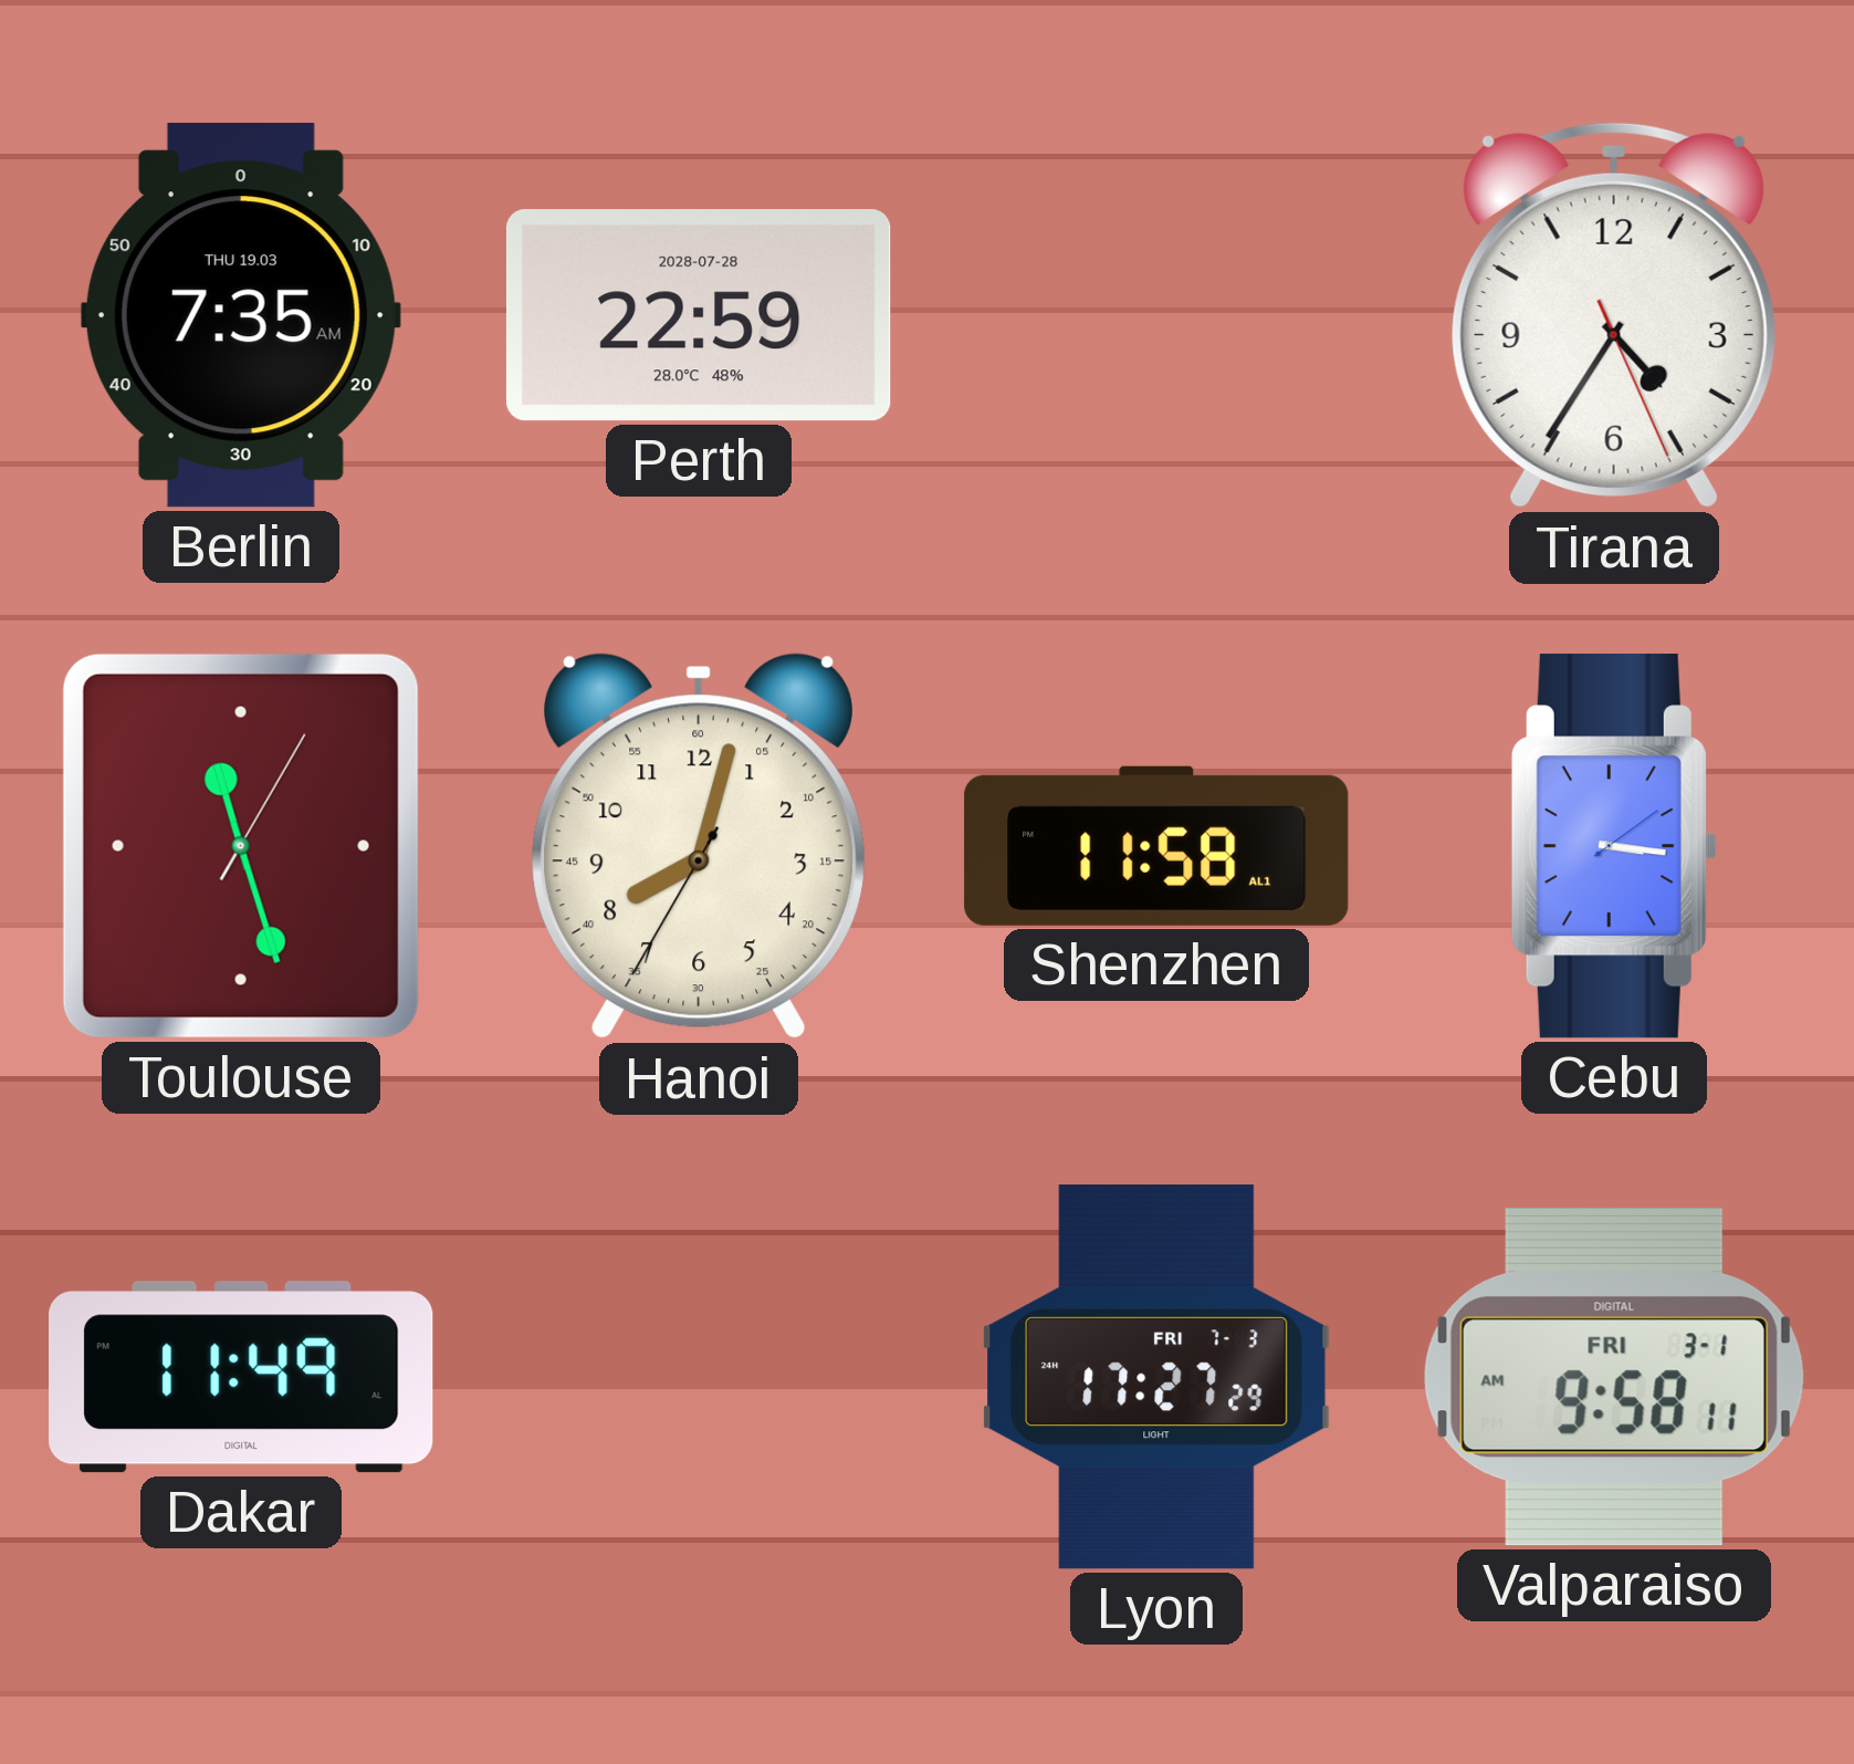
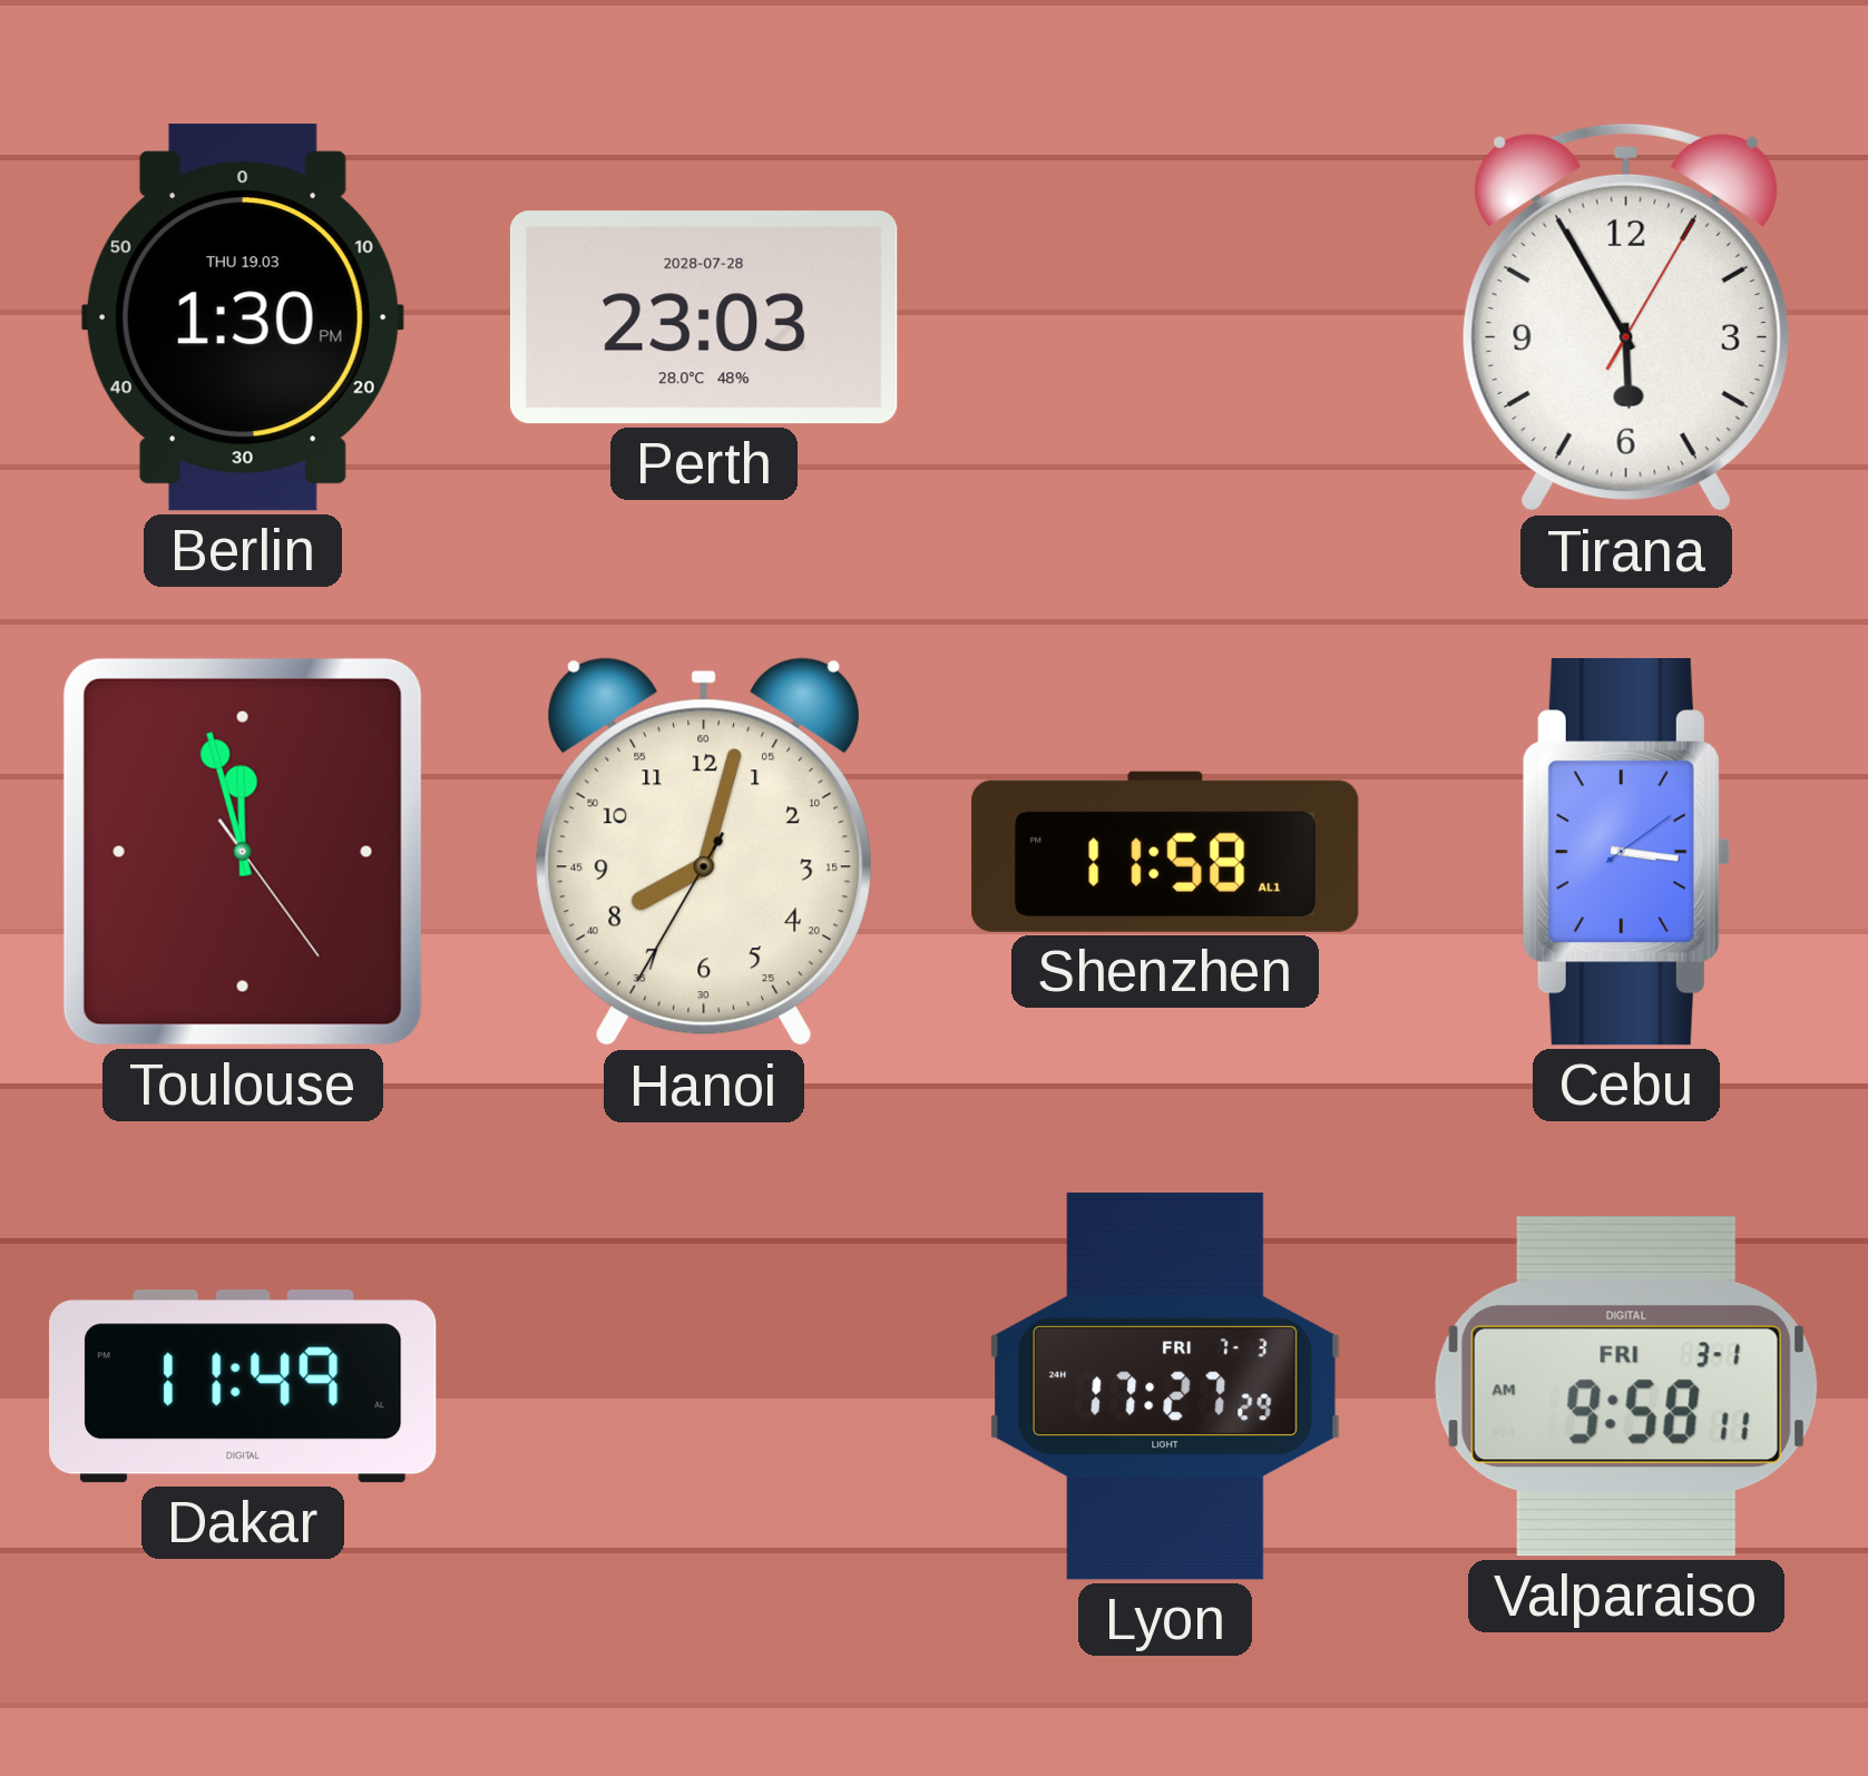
Berlin: 7:35 -> 1:30 (243, 317)
Perth: 22:59 -> 23:03 (704, 317)
Tirana: 4:35 -> 5:55 (1626, 317)
Toulouse: 11:27 -> 11:57 (243, 852)
